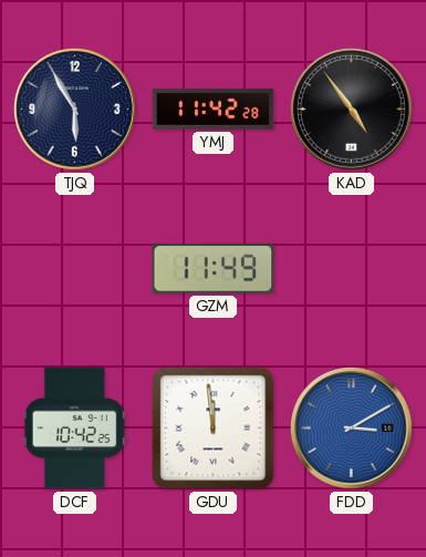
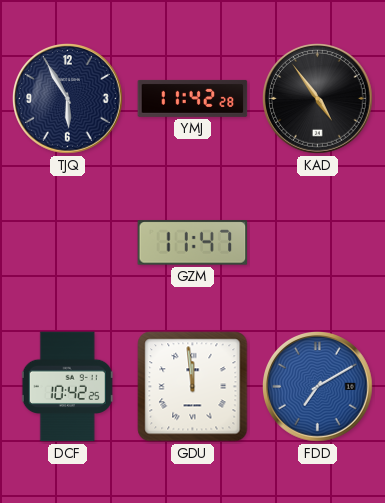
GZM: 11:49 -> 11:47 (193, 243)
FDD: 3:10 -> 7:10 (318, 387)
